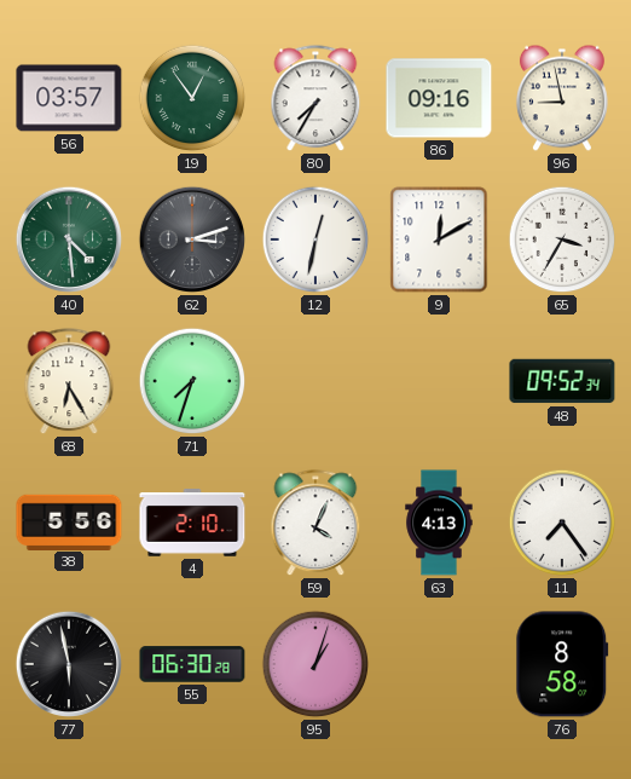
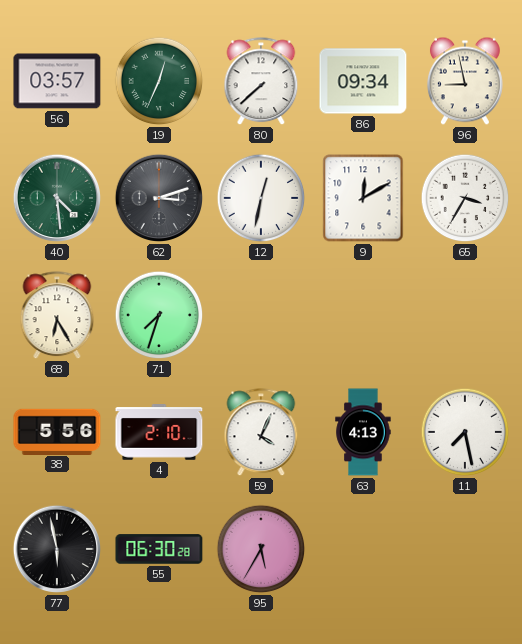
19: 12:54 -> 12:34 (159, 81)
80: 7:35 -> 7:38 (261, 82)
86: 09:16 -> 09:34 (363, 81)
48: 09:52 -> none (562, 381)
11: 7:24 -> 7:28 (465, 432)
95: 1:03 -> 5:35 (261, 549)
76: 8:58 -> none (562, 664)
